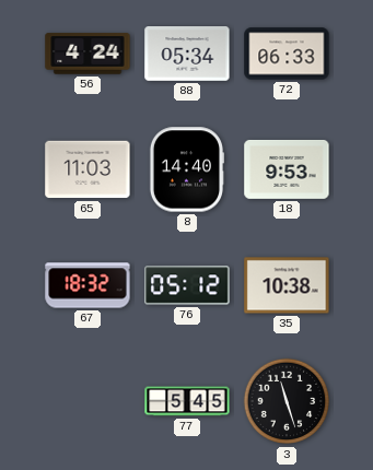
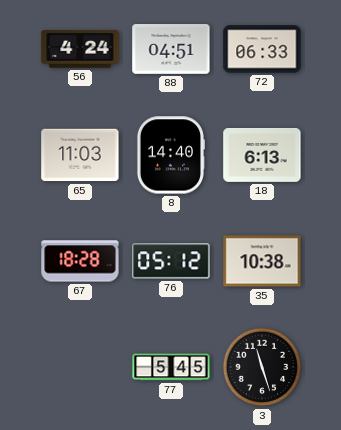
88: 05:34 -> 04:51 (171, 50)
18: 9:53 -> 6:13 (262, 155)
67: 18:32 -> 18:28 (80, 261)
